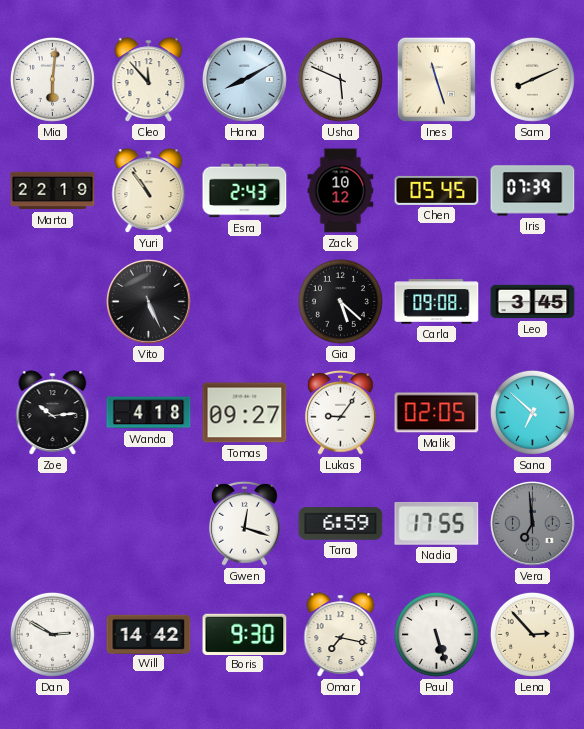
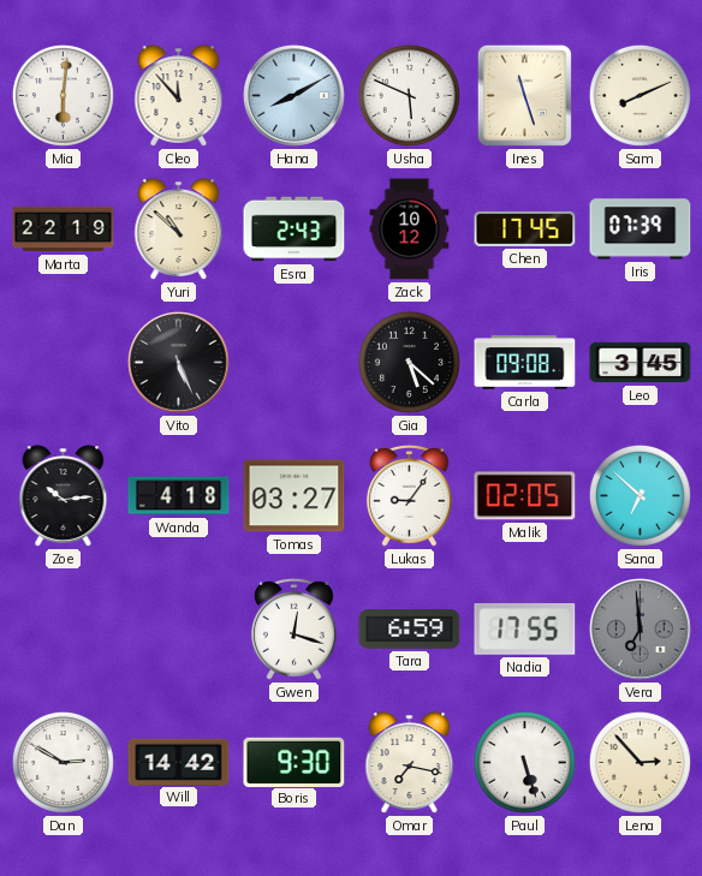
Yuri: 10:54 -> 10:52 (179, 230)
Chen: 05:45 -> 17:45 (525, 228)
Tomas: 09:27 -> 03:27 (295, 496)
